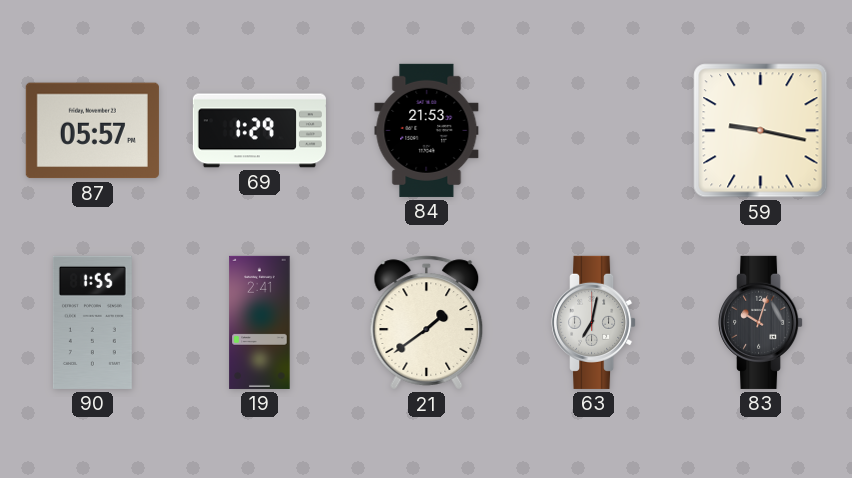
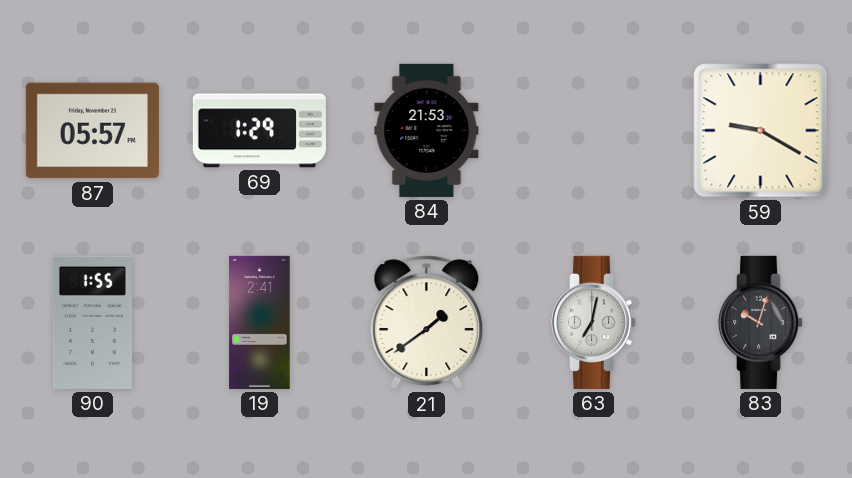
59: 9:17 -> 9:20 (761, 131)
